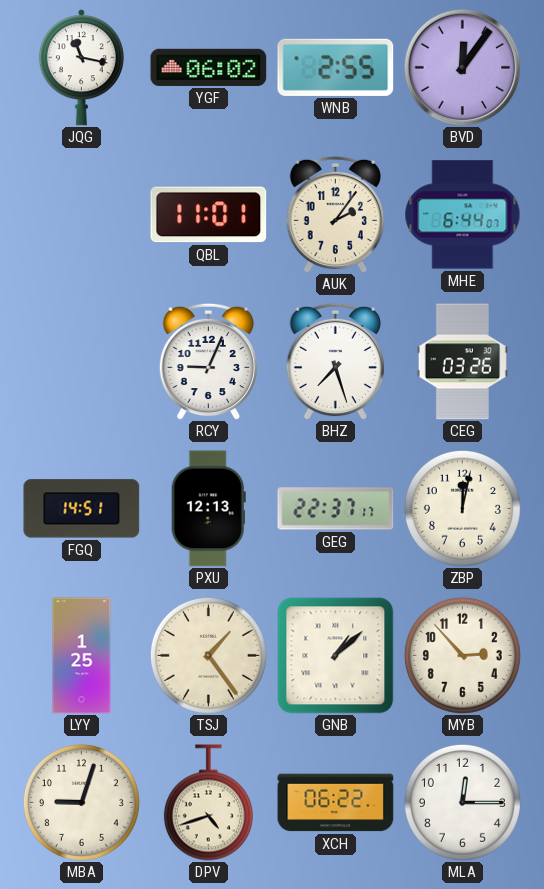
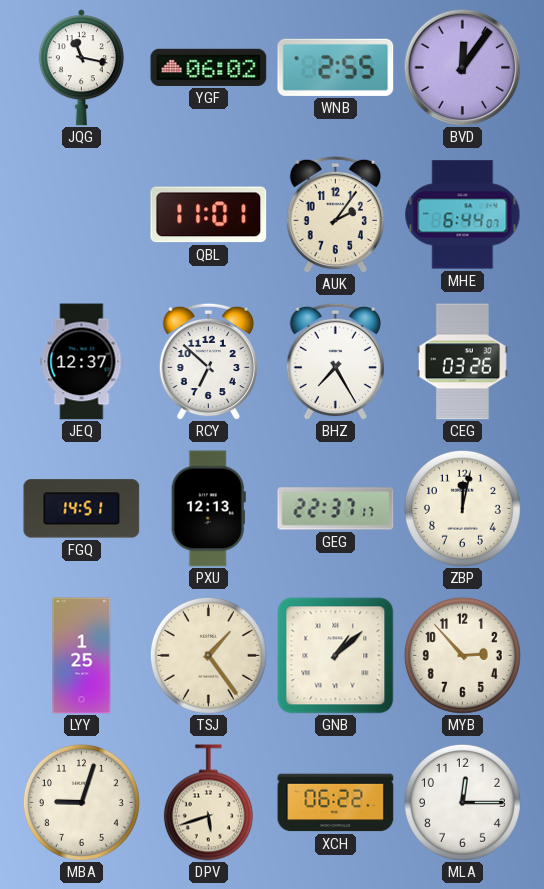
JEQ: none -> 12:37 (82, 362)
RCY: 9:04 -> 6:52 (208, 361)
BHZ: 7:27 -> 7:25 (335, 361)
DPV: 4:42 -> 5:42 (208, 803)
